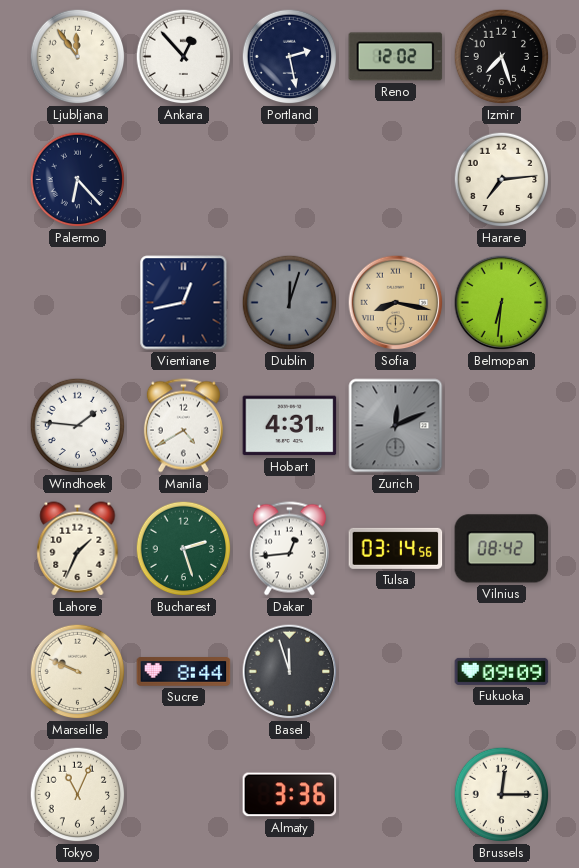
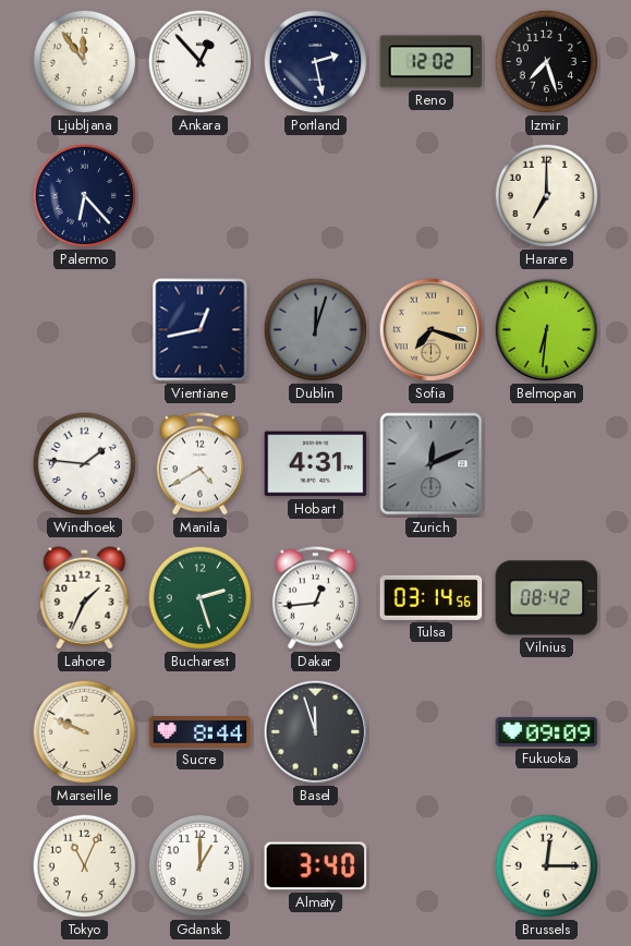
Harare: 7:14 -> 7:00 (547, 196)
Sofia: 8:17 -> 7:18 (432, 330)
Gdansk: none -> 1:00 (201, 866)
Almaty: 3:36 -> 3:40 (316, 866)
